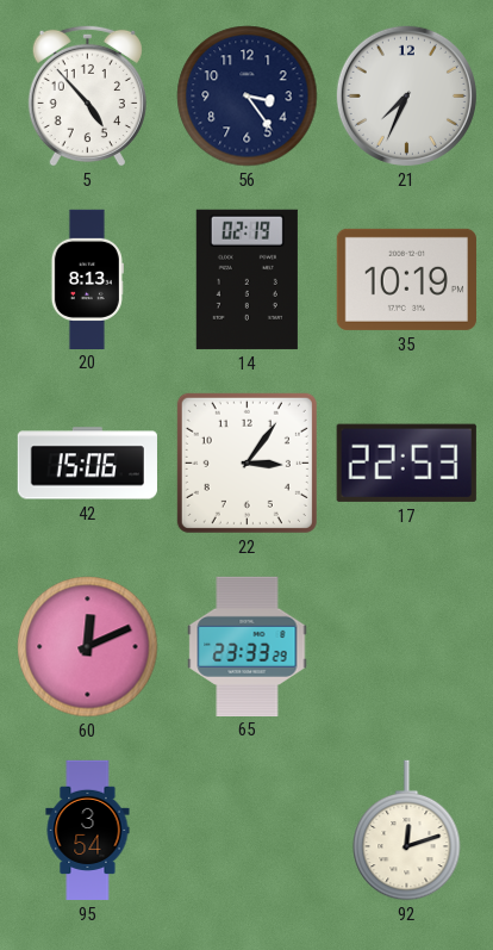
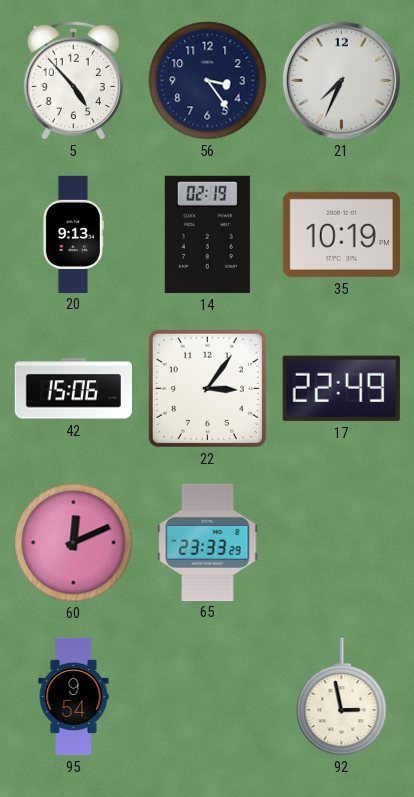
20: 8:13 -> 9:13 (73, 234)
17: 22:53 -> 22:49 (341, 388)
95: 3:54 -> 9:54 (74, 697)
92: 12:12 -> 2:58 (342, 697)
